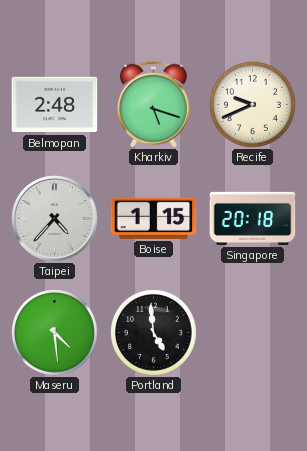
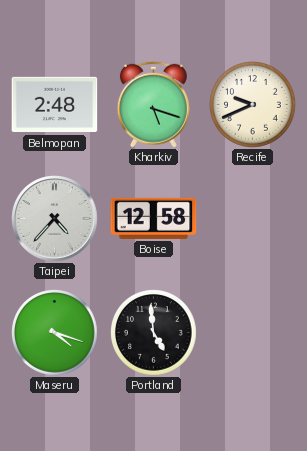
Boise: 1:15 -> 12:58 (154, 218)
Singapore: 20:18 -> none (253, 218)
Maseru: 4:29 -> 4:18 (55, 333)
